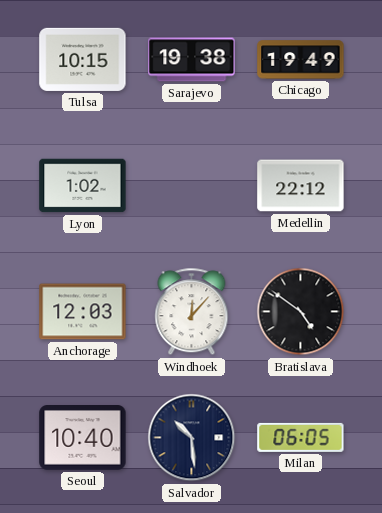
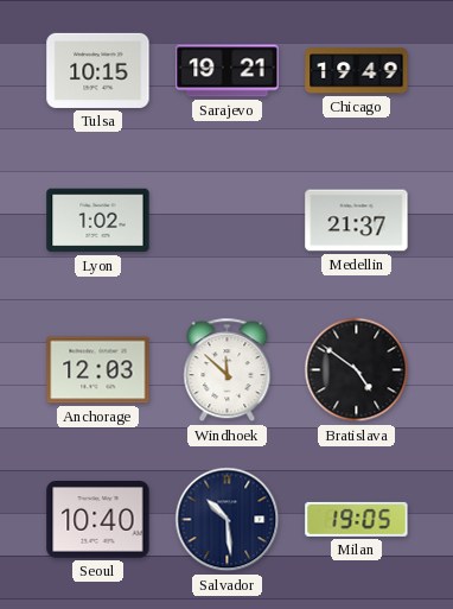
Sarajevo: 19:38 -> 19:21 (228, 71)
Medellin: 22:12 -> 21:37 (357, 221)
Windhoek: 12:07 -> 11:52 (228, 370)
Milan: 06:05 -> 19:05 (357, 519)
